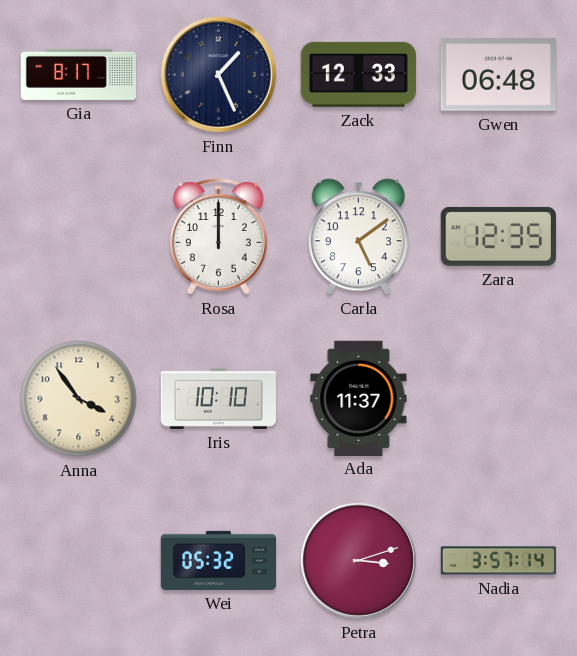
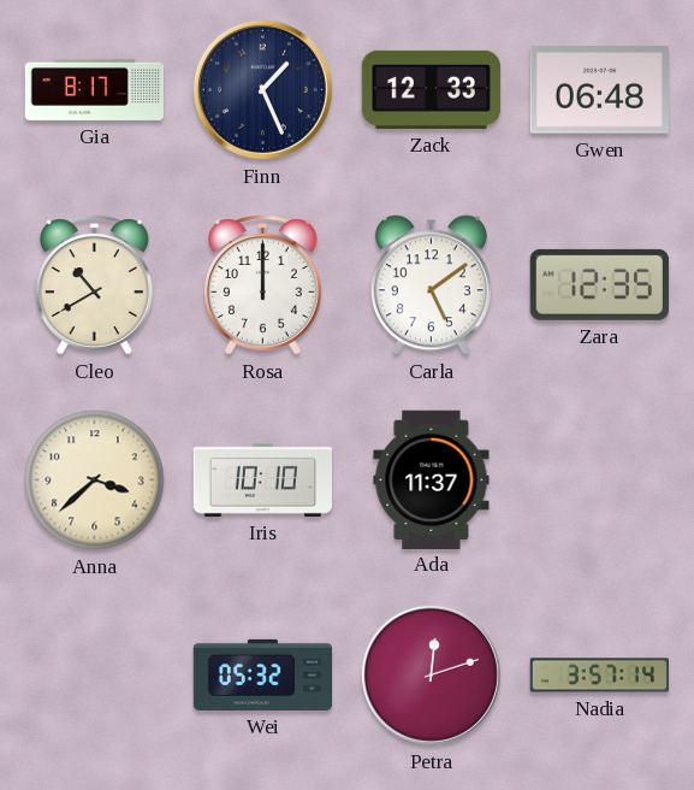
Cleo: none -> 10:40 (94, 285)
Anna: 3:54 -> 3:38 (95, 481)
Petra: 3:12 -> 12:12 (431, 674)
